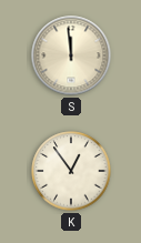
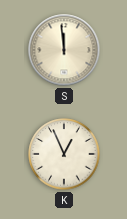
K: 12:54 -> 12:56 (64, 154)
